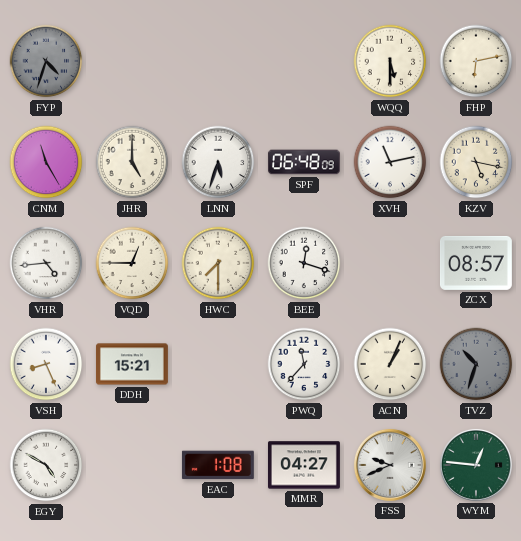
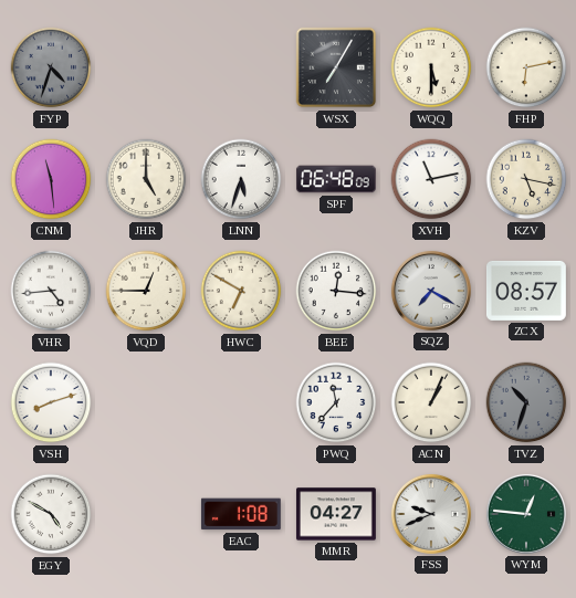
WSX: none -> 7:05 (336, 67)
CNM: 11:25 -> 11:29 (51, 179)
HWC: 7:30 -> 6:50 (241, 291)
BEE: 12:18 -> 12:16 (336, 291)
SQZ: none -> 7:20 (431, 291)
VSH: 8:26 -> 8:12 (51, 402)
DDH: 15:21 -> none (132, 364)
